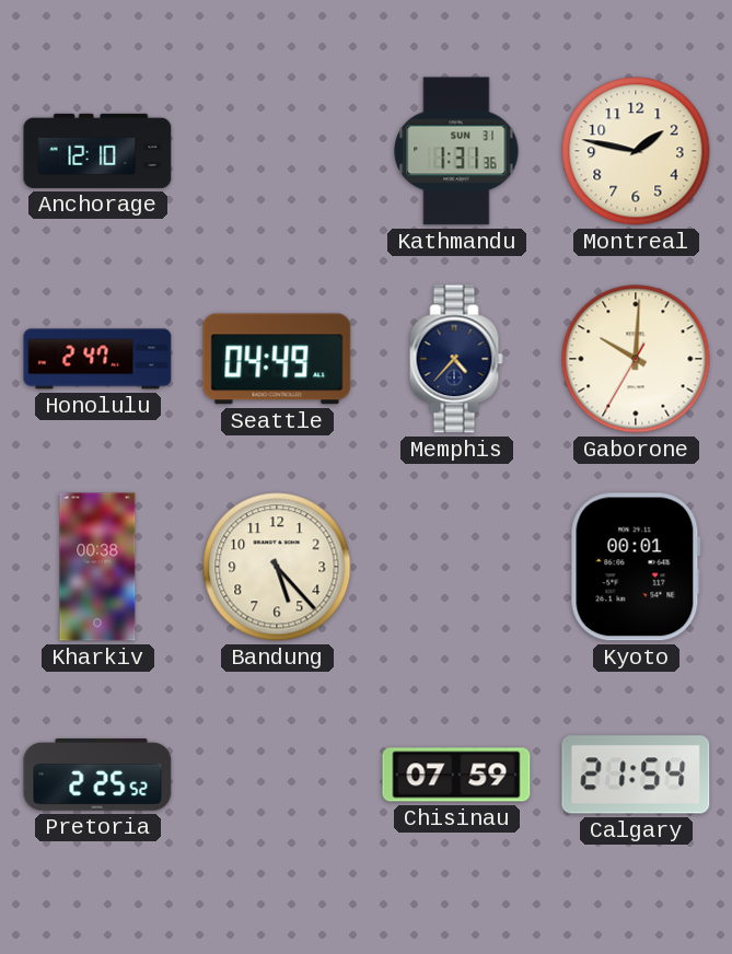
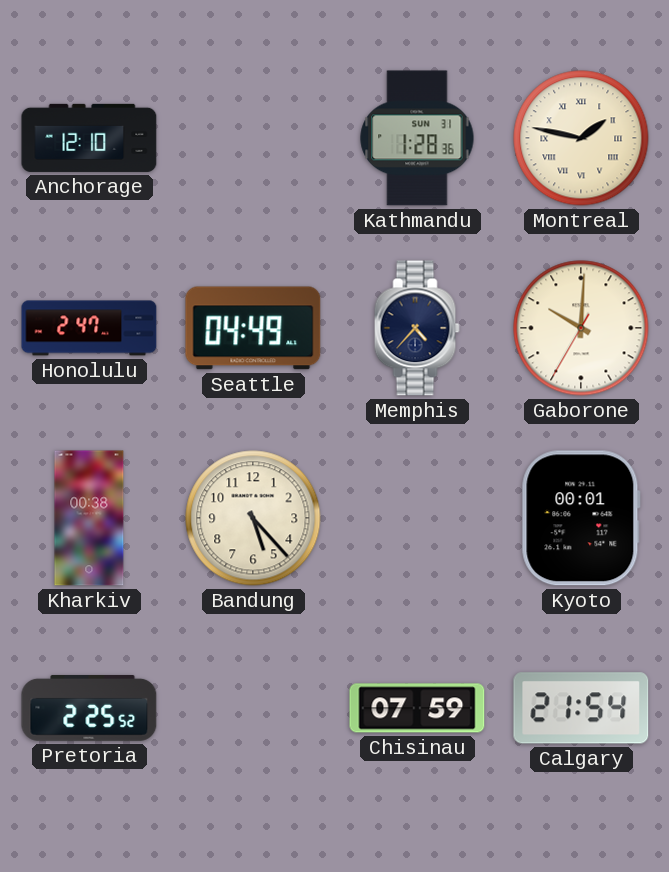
Kathmandu: 1:31 -> 1:28 (417, 138)
Montreal numerals: Arabic -> Roman (581, 138)
